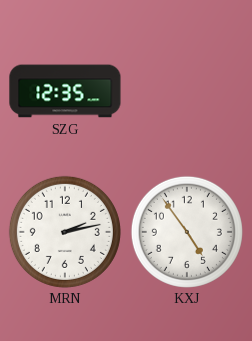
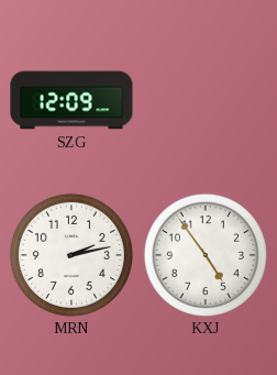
SZG: 12:35 -> 12:09 (71, 100)
